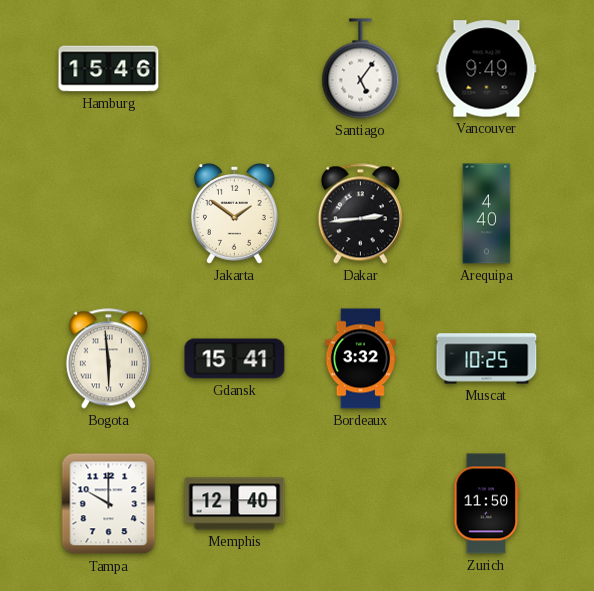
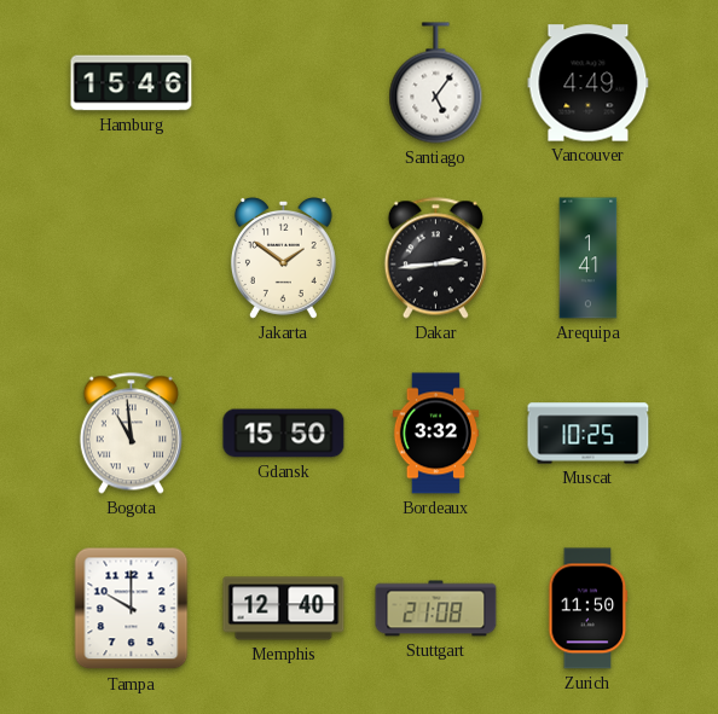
Vancouver: 9:49 -> 4:49 (589, 83)
Arequipa: 4:40 -> 1:41 (589, 259)
Bogota: 5:59 -> 10:59 (131, 434)
Gdansk: 15:41 -> 15:50 (284, 434)
Stuttgart: none -> 21:08 (436, 609)
